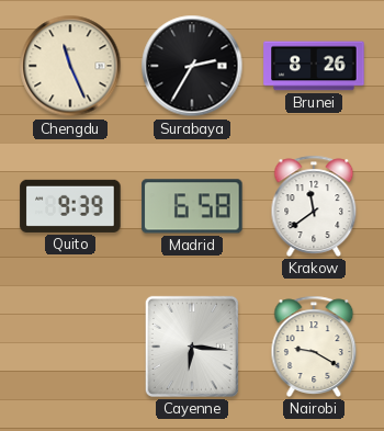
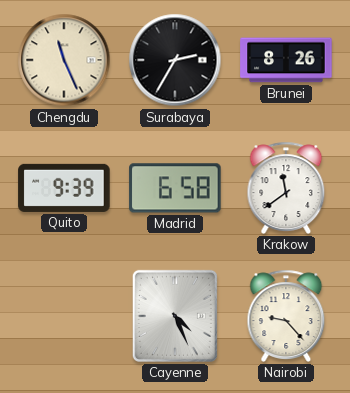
Cayenne: 6:16 -> 4:26 (175, 316)
Nairobi: 9:20 -> 9:23 (286, 316)
